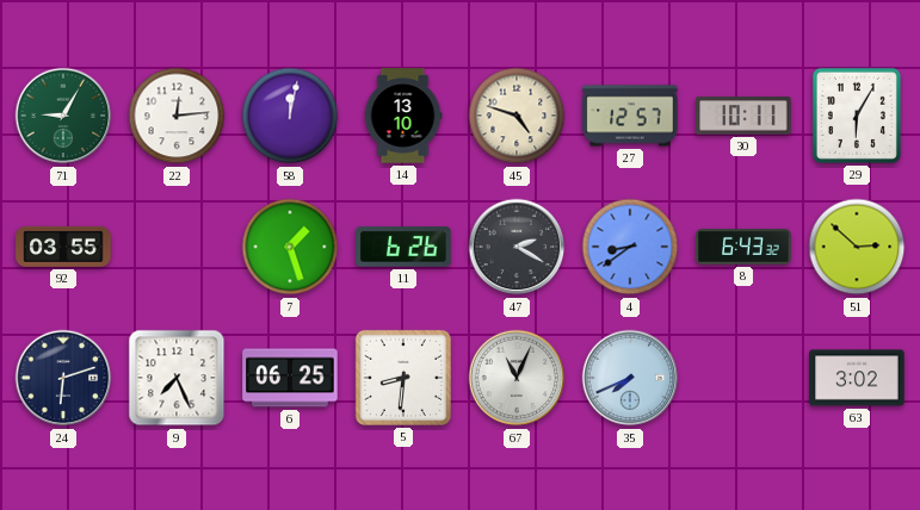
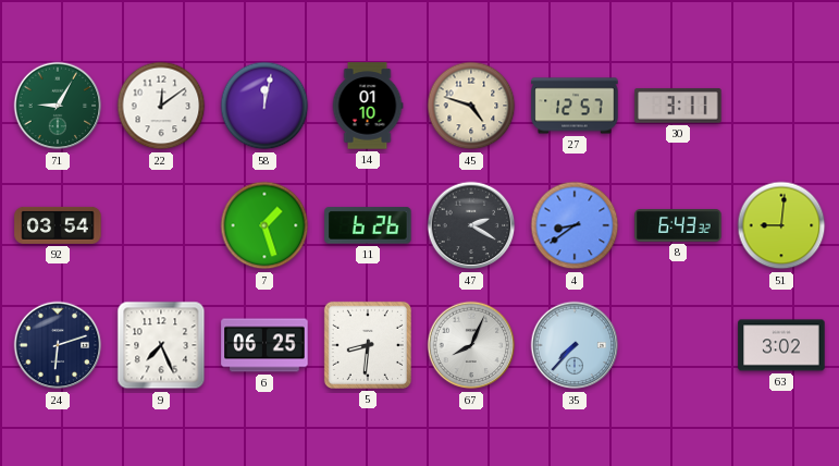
22: 12:14 -> 12:09 (161, 106)
14: 13:10 -> 01:10 (368, 106)
30: 10:11 -> 3:11 (678, 106)
29: 6:05 -> none (857, 116)
92: 03:55 -> 03:54 (58, 225)
51: 2:52 -> 9:01 (781, 225)
67: 11:04 -> 8:04 (471, 345)
35: 7:41 -> 7:37 (575, 345)
